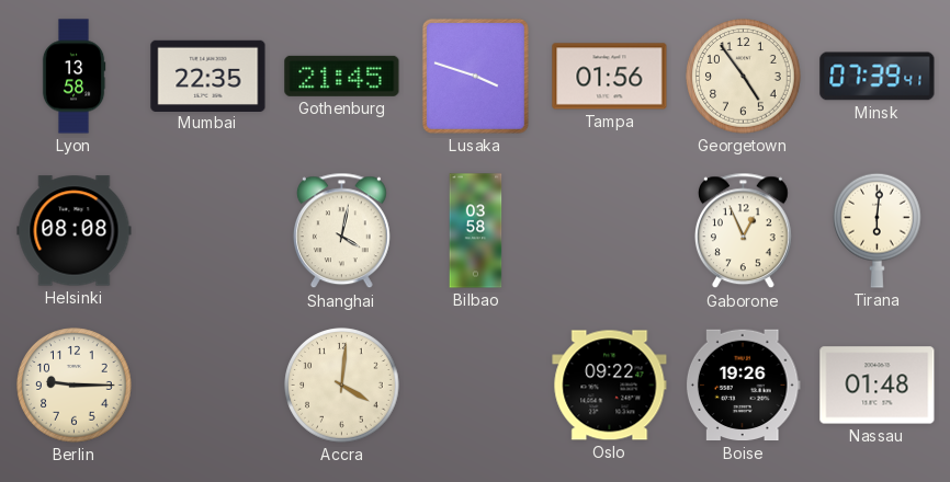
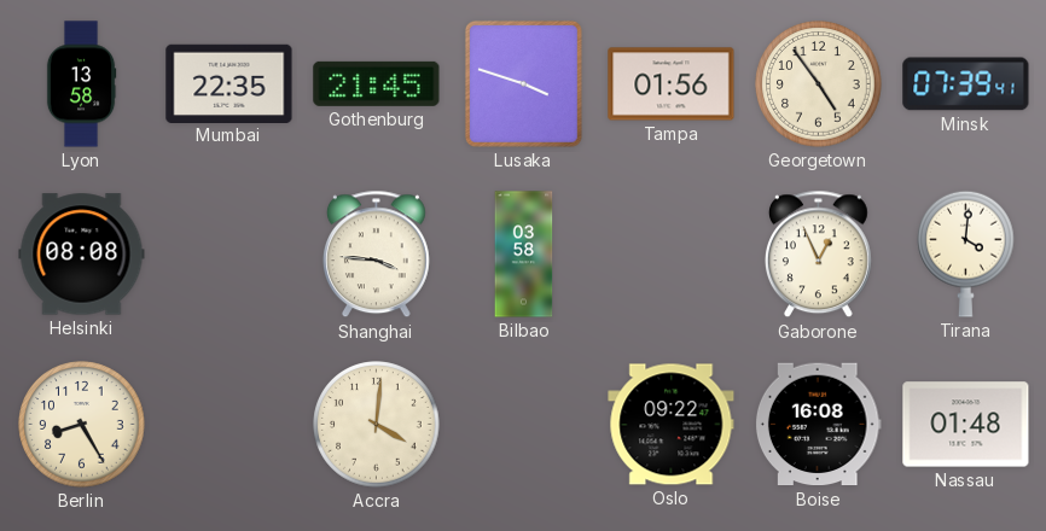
Shanghai: 4:02 -> 3:46 (376, 255)
Tirana: 6:01 -> 4:01 (966, 253)
Berlin: 9:15 -> 8:25 (82, 425)
Boise: 19:26 -> 16:08 (818, 425)
